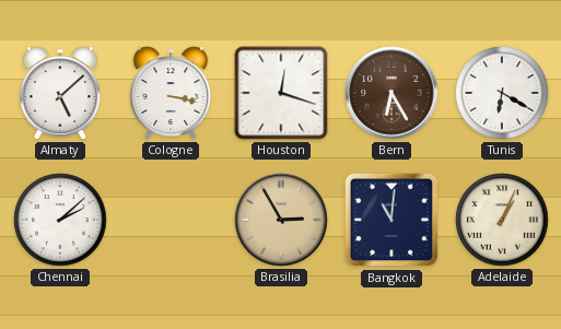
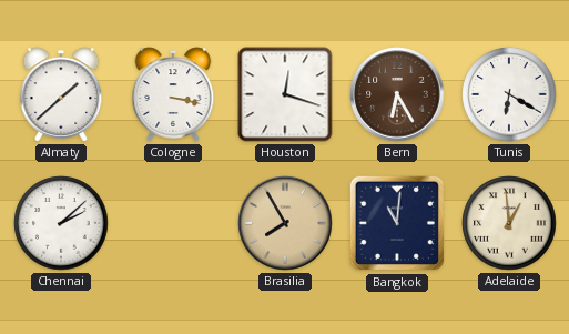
Almaty: 5:08 -> 1:38 (61, 94)
Brasilia: 2:55 -> 7:55 (285, 223)
Adelaide: 1:04 -> 12:59 (509, 223)
